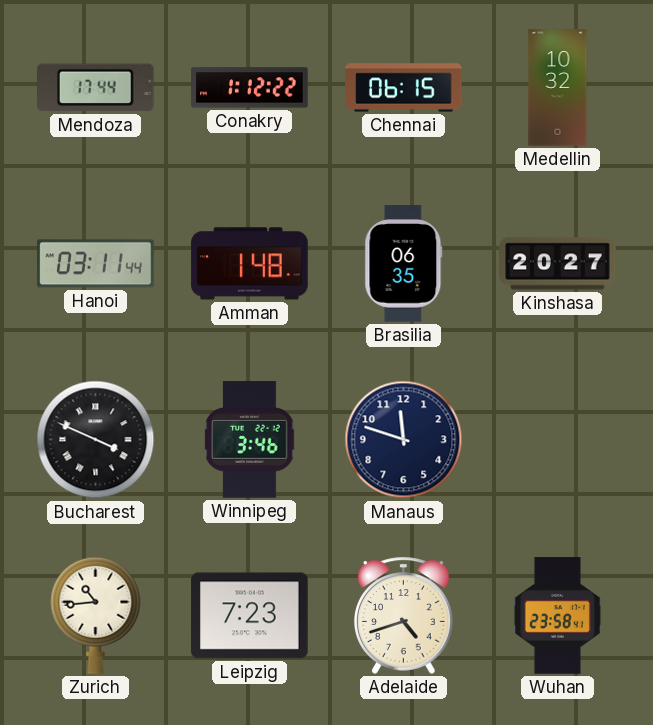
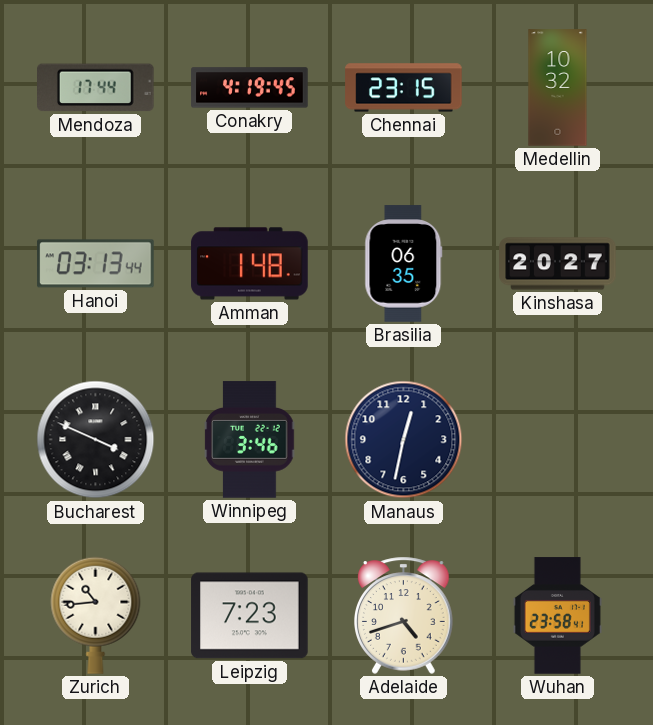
Conakry: 1:12 -> 4:19 (250, 88)
Chennai: 06:15 -> 23:15 (404, 88)
Hanoi: 03:11 -> 03:13 (96, 264)
Manaus: 11:48 -> 12:32 (404, 440)
